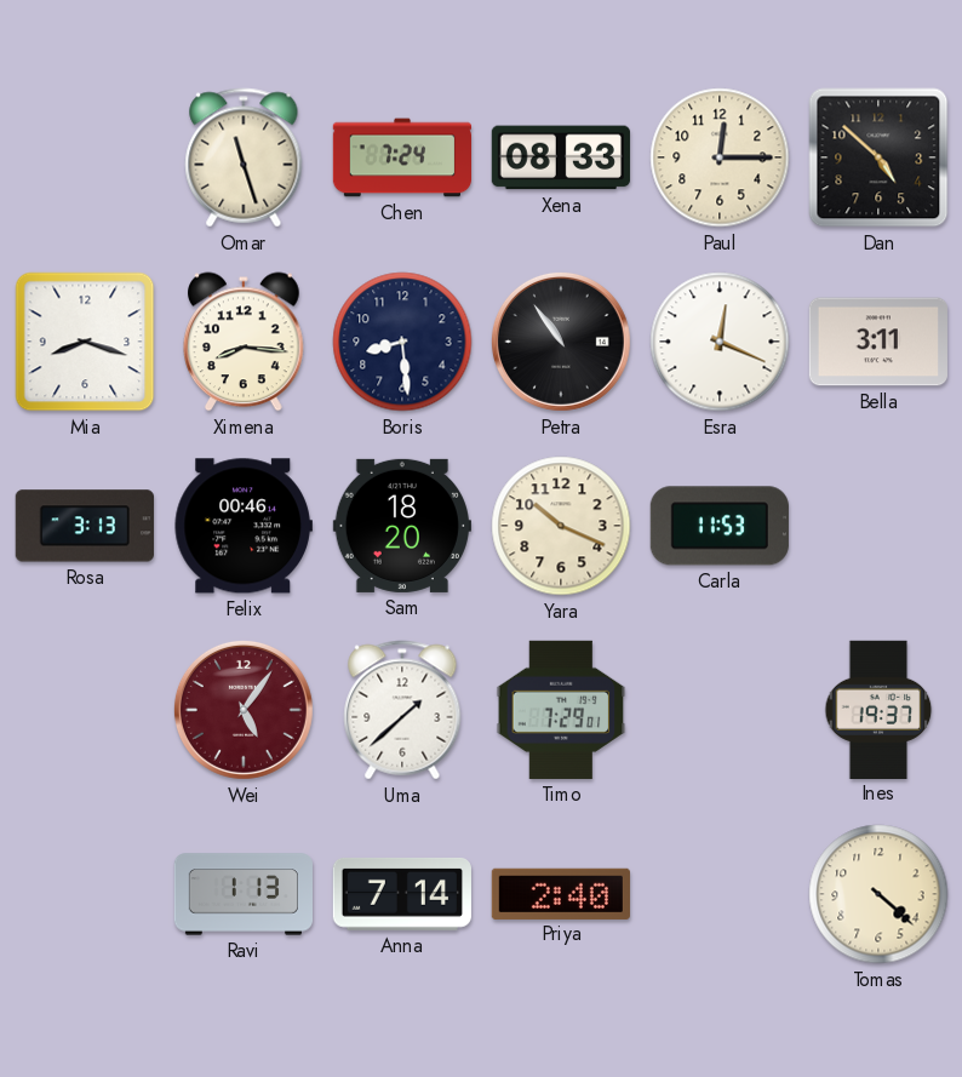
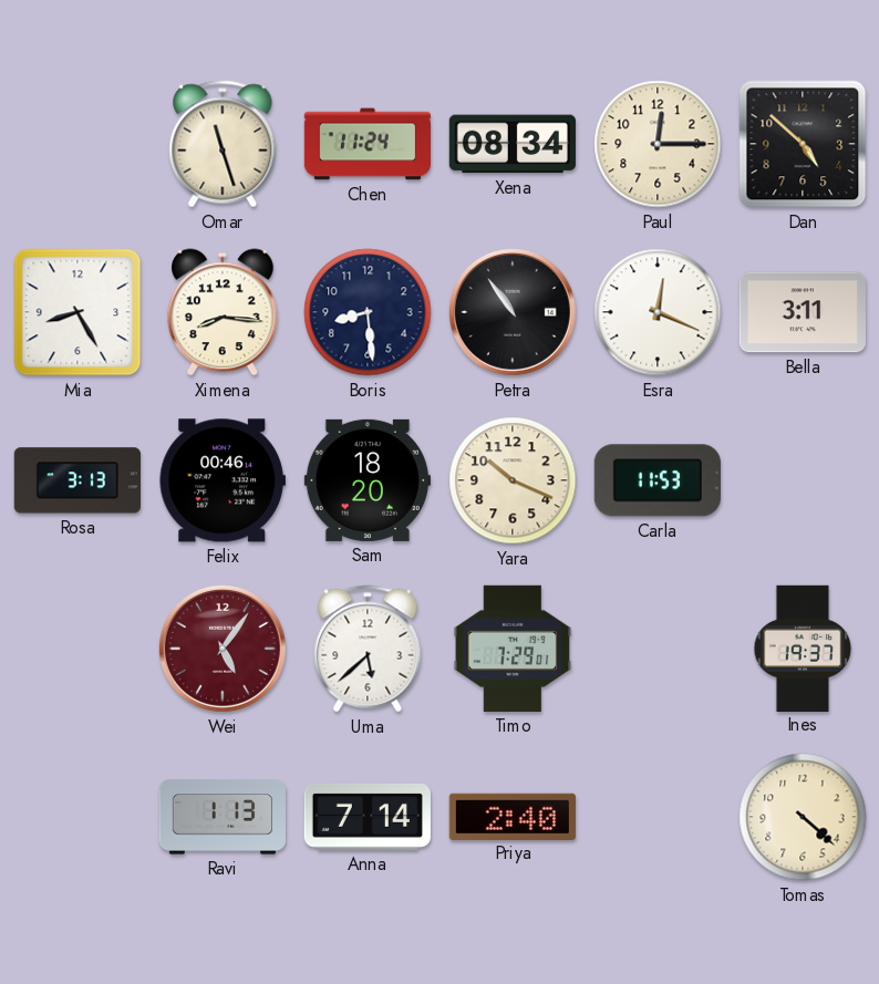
Chen: 7:24 -> 11:24 (368, 144)
Xena: 08:33 -> 08:34 (513, 144)
Mia: 8:18 -> 8:25 (77, 312)
Uma: 1:38 -> 5:38 (368, 649)
